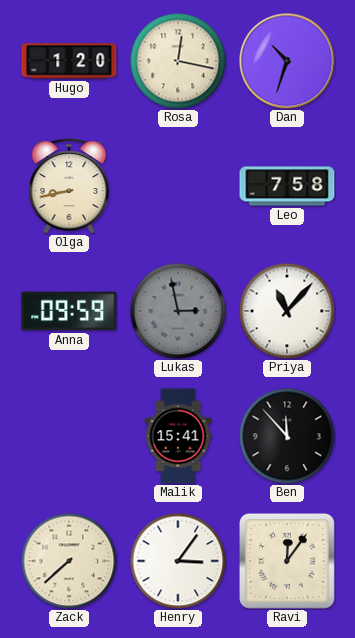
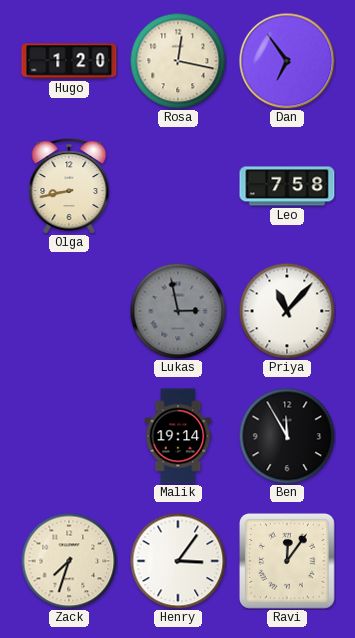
Dan: 10:33 -> 6:54 (287, 61)
Anna: 09:59 -> none (69, 311)
Malik: 15:41 -> 19:14 (178, 436)
Ben: 11:53 -> 11:55 (287, 436)
Zack: 7:38 -> 7:33 (69, 561)
